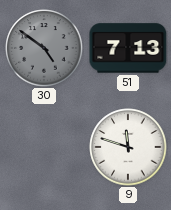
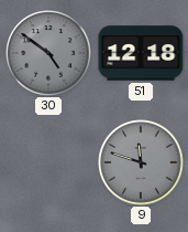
51: 7:13 -> 12:18 (141, 53)
9 dial: white -> grey (141, 162)
